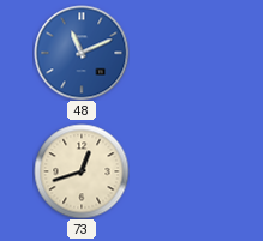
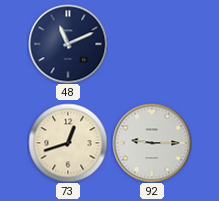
48 dial: blue -> navy (68, 44)
92: none -> 9:15 (152, 143)
